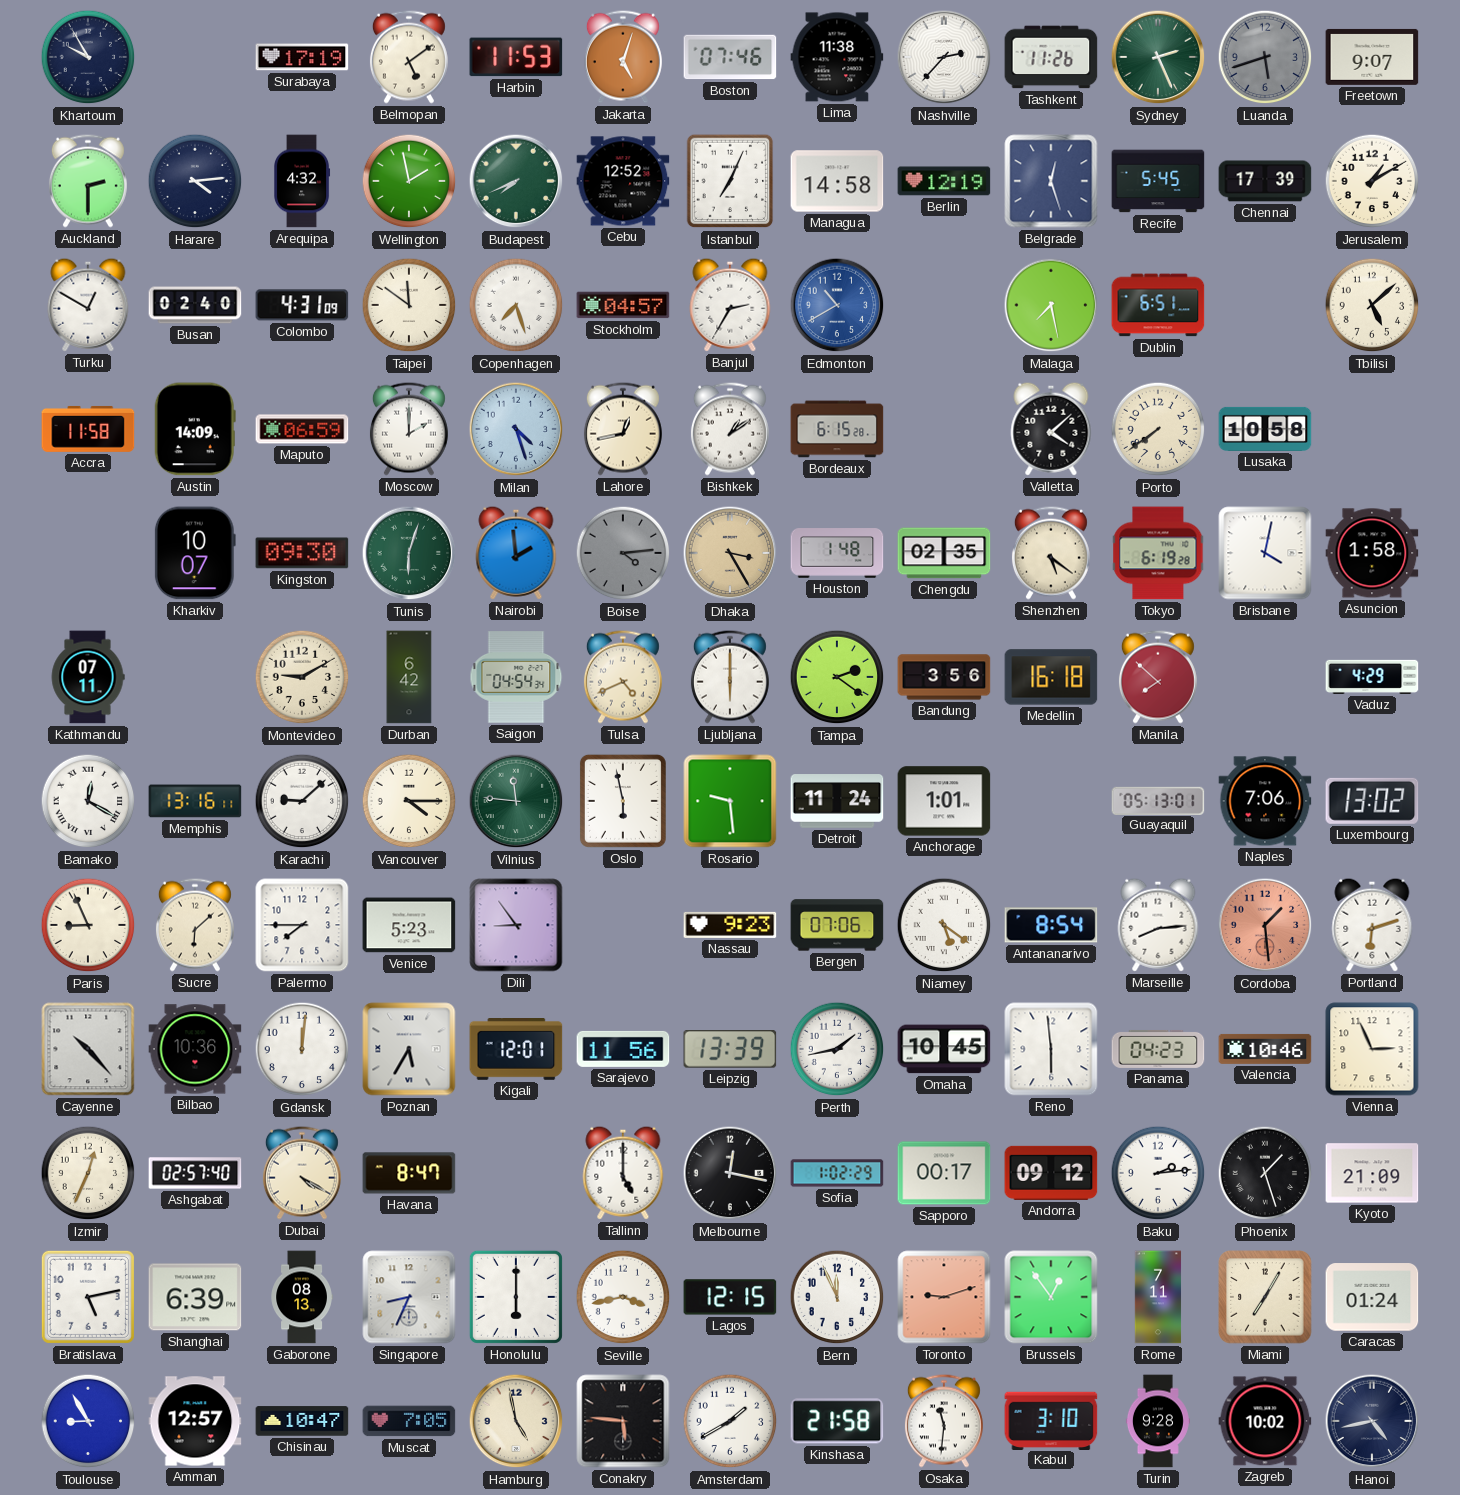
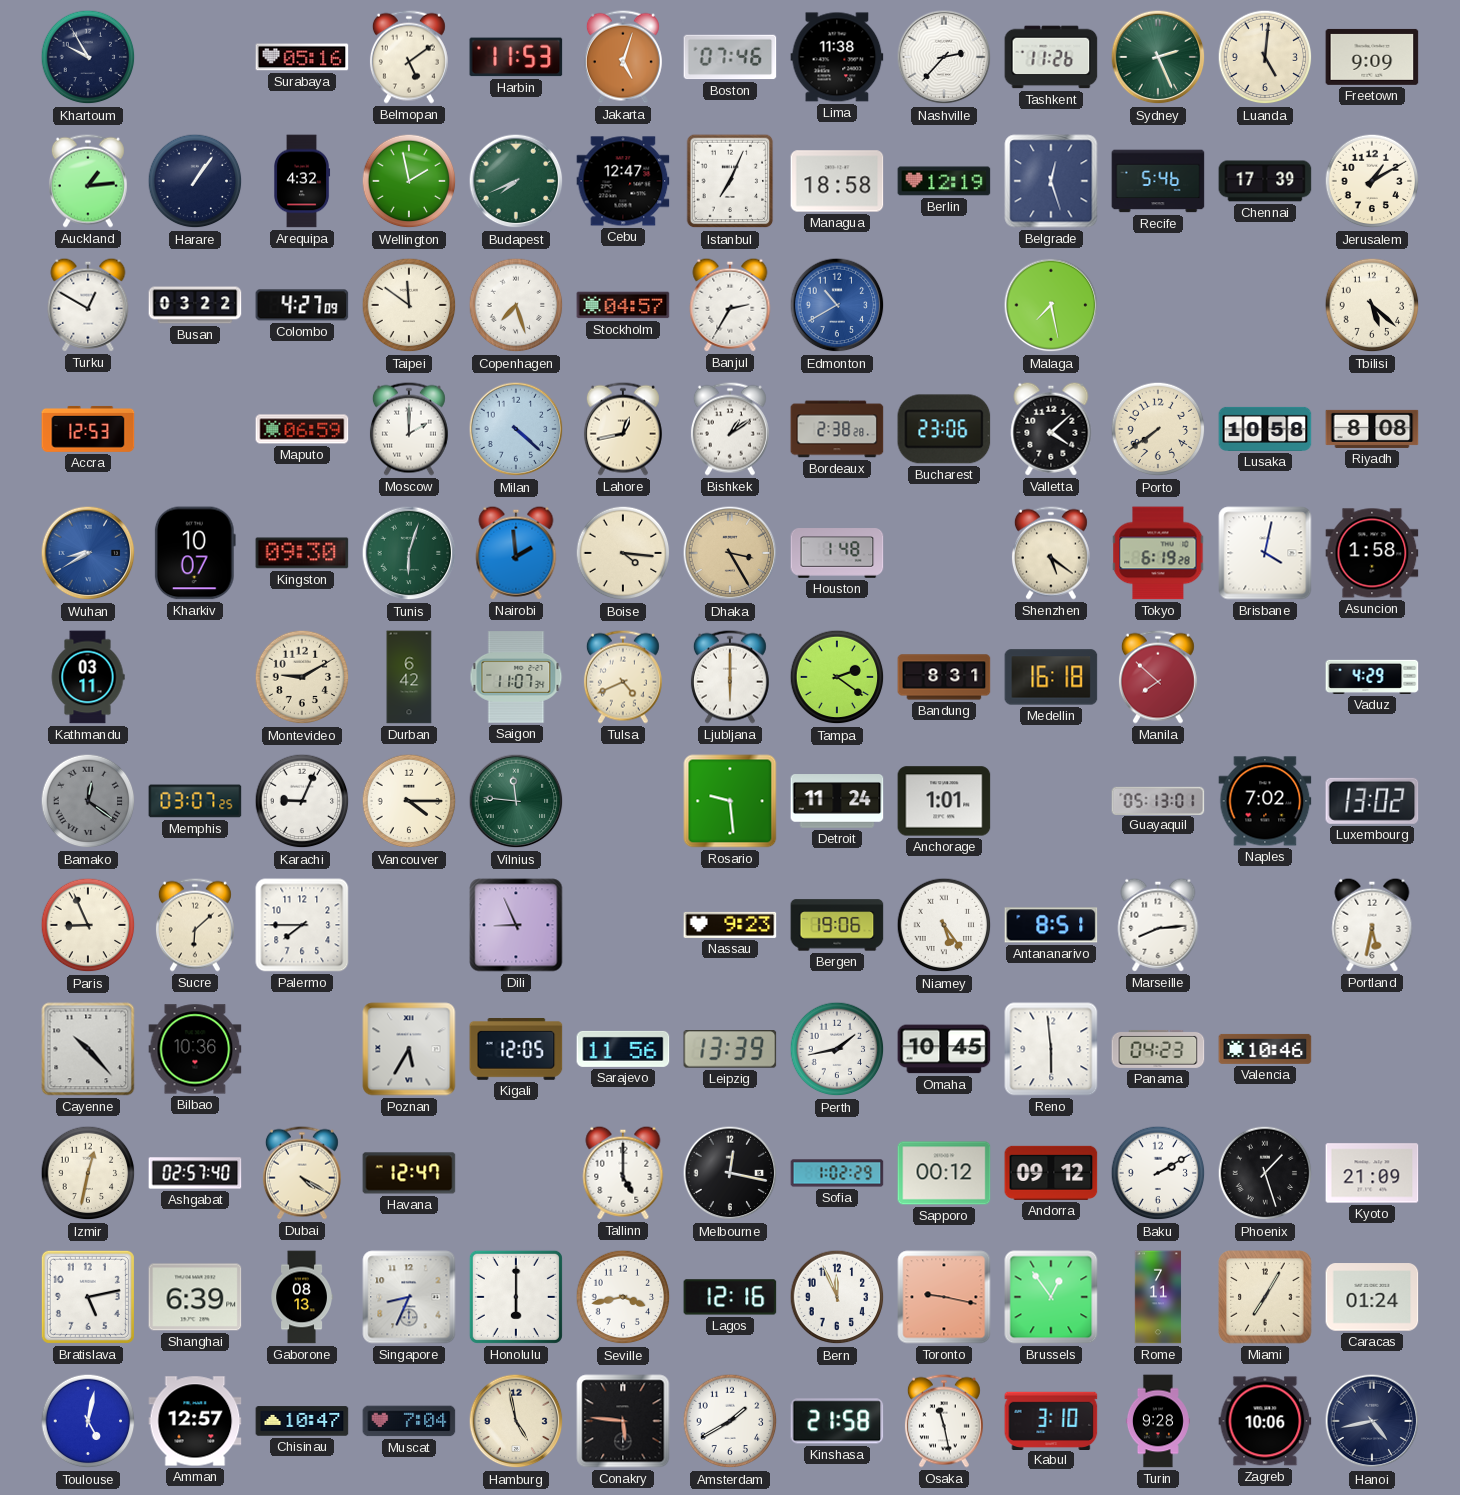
Surabaya: 17:19 -> 05:16 (302, 57)
Luanda: 5:42 -> 5:01 (1265, 57)
Luanda dial: grey -> cream (1265, 57)
Freetown: 9:07 -> 9:09 (1372, 57)
Auckland: 2:30 -> 1:14 (88, 181)
Harare: 4:14 -> 1:06 (195, 181)
Cebu: 12:52 -> 12:47 (623, 181)
Managua: 14:58 -> 18:58 (837, 181)
Recife: 5:45 -> 5:46 (1158, 181)
Busan: 02:40 -> 03:22 (195, 305)
Colombo: 4:31 -> 4:27 (302, 305)
Dublin: 6:51 -> none (1158, 305)
Tbilisi: 5:08 -> 5:22 (1372, 305)
Accra: 11:58 -> 12:53 (88, 429)
Austin: 14:09 -> none (195, 429)
Milan: 4:27 -> 4:22 (516, 429)
Bordeaux: 6:15 -> 2:38 (837, 429)
Bucharest: none -> 23:06 (944, 429)
Riyadh: none -> 8:08 (1372, 429)
Wuhan: none -> 8:40 (88, 553)
Boise: 4:14 -> 4:16 (623, 553)
Boise dial: grey -> cream (623, 553)
Chengdu: 02:35 -> none (944, 553)
Kathmandu: 07:11 -> 03:11 (88, 677)
Saigon: 04:54 -> 11:07 (516, 677)
Bandung: 3:56 -> 8:31 (944, 677)
Bamako: 12:20 -> 12:21 (88, 801)
Bamako dial: white -> grey (88, 801)
Memphis: 13:16 -> 03:07 (195, 801)
Karachi: 9:08 -> 9:04 (302, 801)
Oslo: 5:58 -> none (623, 801)
Naples: 7:06 -> 7:02 (1265, 801)
Venice: 5:23 -> none (409, 925)
Dili: 8:54 -> 8:56 (516, 925)
Bergen: 07:06 -> 19:06 (837, 925)
Niamey: 5:21 -> 5:24 (944, 925)
Antananarivo: 8:54 -> 8:51 (1051, 925)
Cordoba: 1:29 -> none (1265, 925)
Portland: 6:12 -> 5:32 (1372, 925)
Gdansk: 12:01 -> none (302, 1049)
Kigali: 12:01 -> 12:05 (516, 1050)
Vienna: 2:56 -> none (1372, 1049)
Izmir: 12:34 -> 12:32 (88, 1173)
Havana: 8:47 -> 12:47 (409, 1173)
Sapporo: 00:17 -> 00:12 (944, 1173)
Baku: 2:14 -> 2:10 (1158, 1173)
Lagos: 12:15 -> 12:16 (730, 1297)
Toronto: 9:12 -> 9:17 (944, 1297)
Toulouse: 8:55 -> 5:02 (88, 1421)
Muscat: 7:05 -> 7:04 (409, 1421)
Osaka: 11:31 -> 11:28 (944, 1421)
Zagreb: 10:02 -> 10:06 (1265, 1421)
